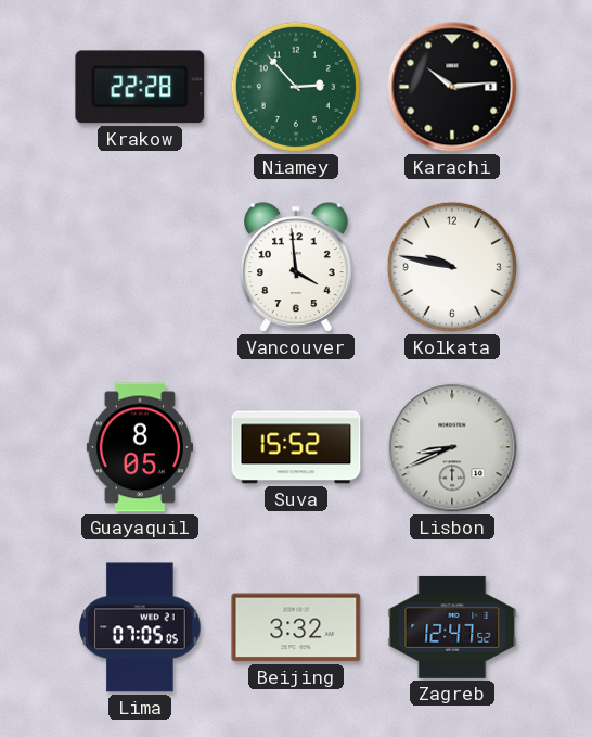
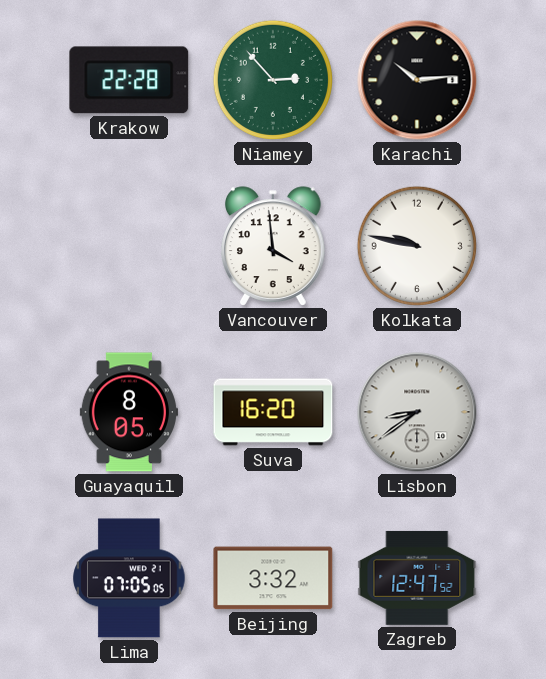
Suva: 15:52 -> 16:20 (273, 412)
Lisbon: 8:41 -> 8:39 (417, 412)
